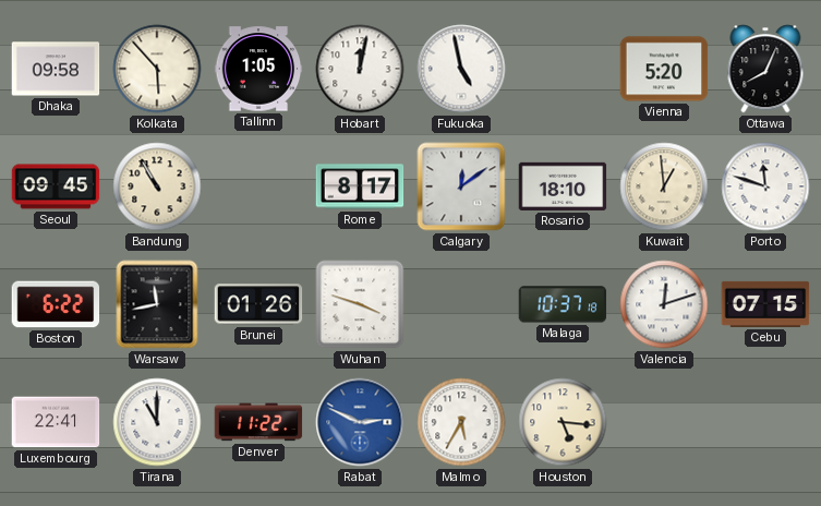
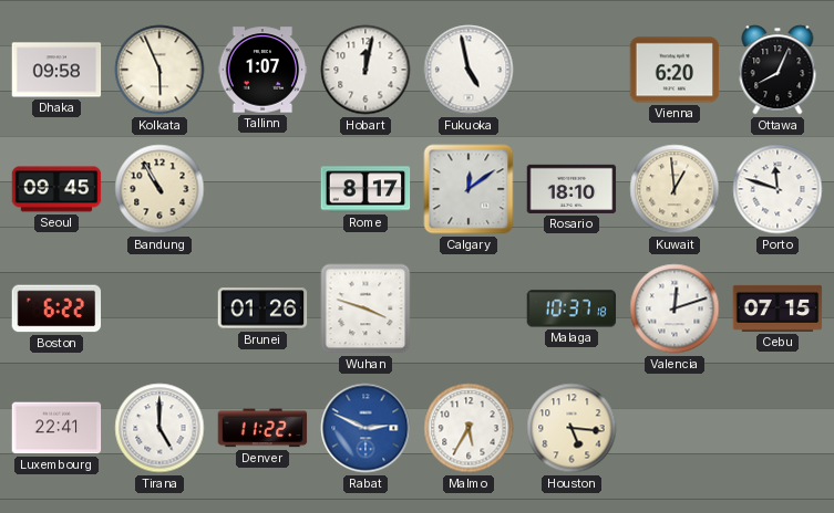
Kolkata: 5:53 -> 5:56 (159, 70)
Tallinn: 1:05 -> 1:07 (262, 70)
Vienna: 5:20 -> 6:20 (675, 70)
Warsaw: 11:43 -> none (157, 304)
Tirana: 11:00 -> 5:00 (159, 428)
